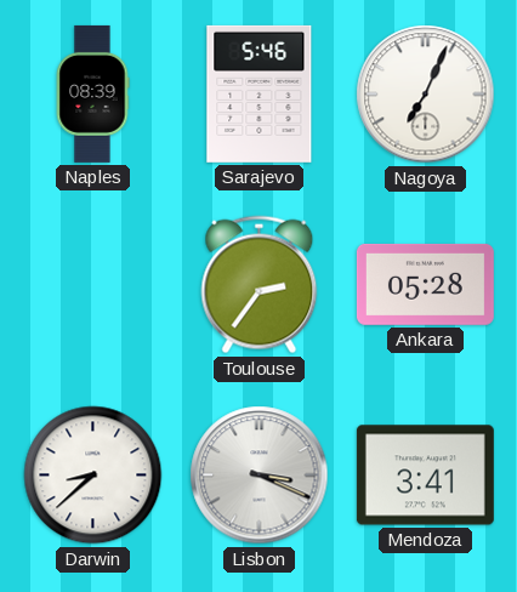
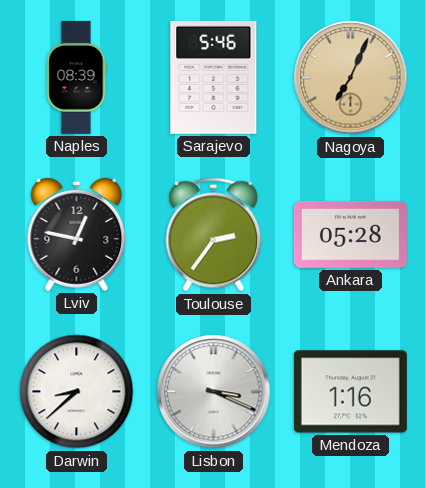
Nagoya dial: white -> champagne (351, 78)
Lviv: none -> 12:47 (77, 234)
Mendoza: 3:41 -> 1:16 (350, 392)
